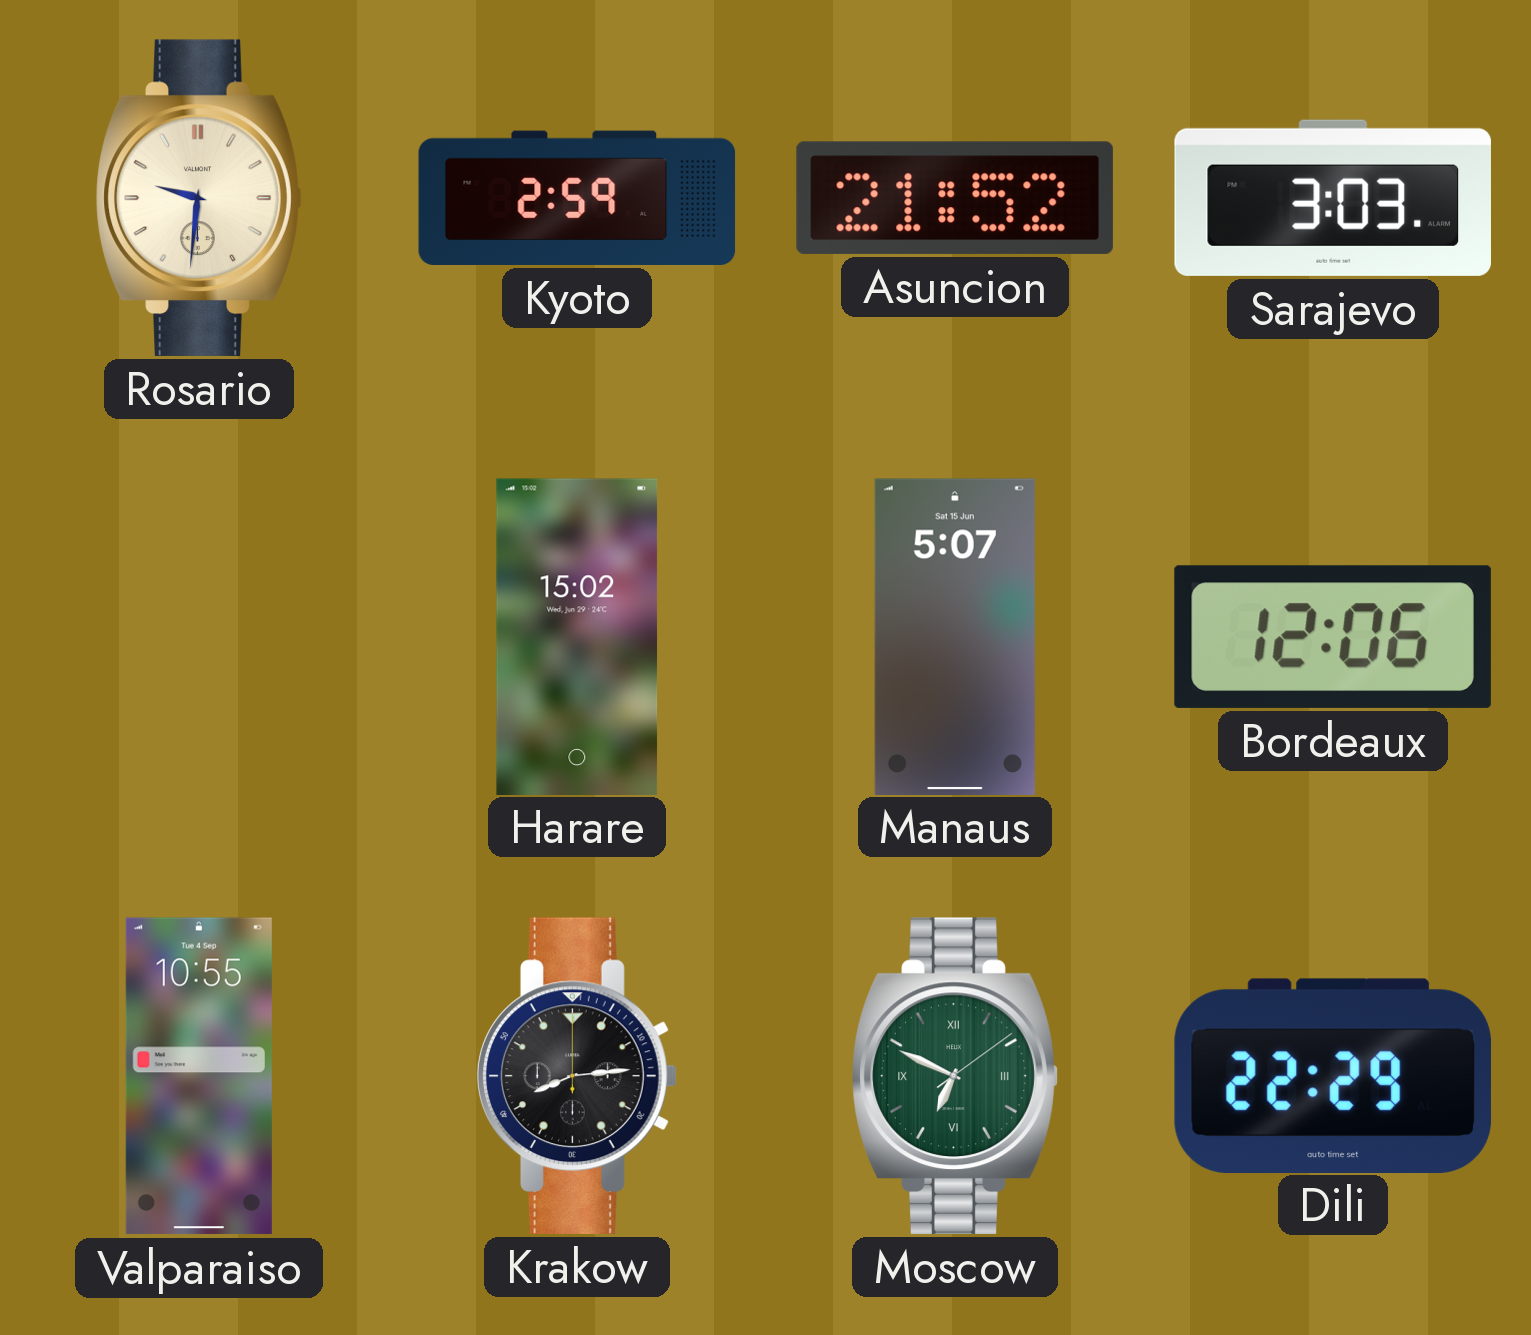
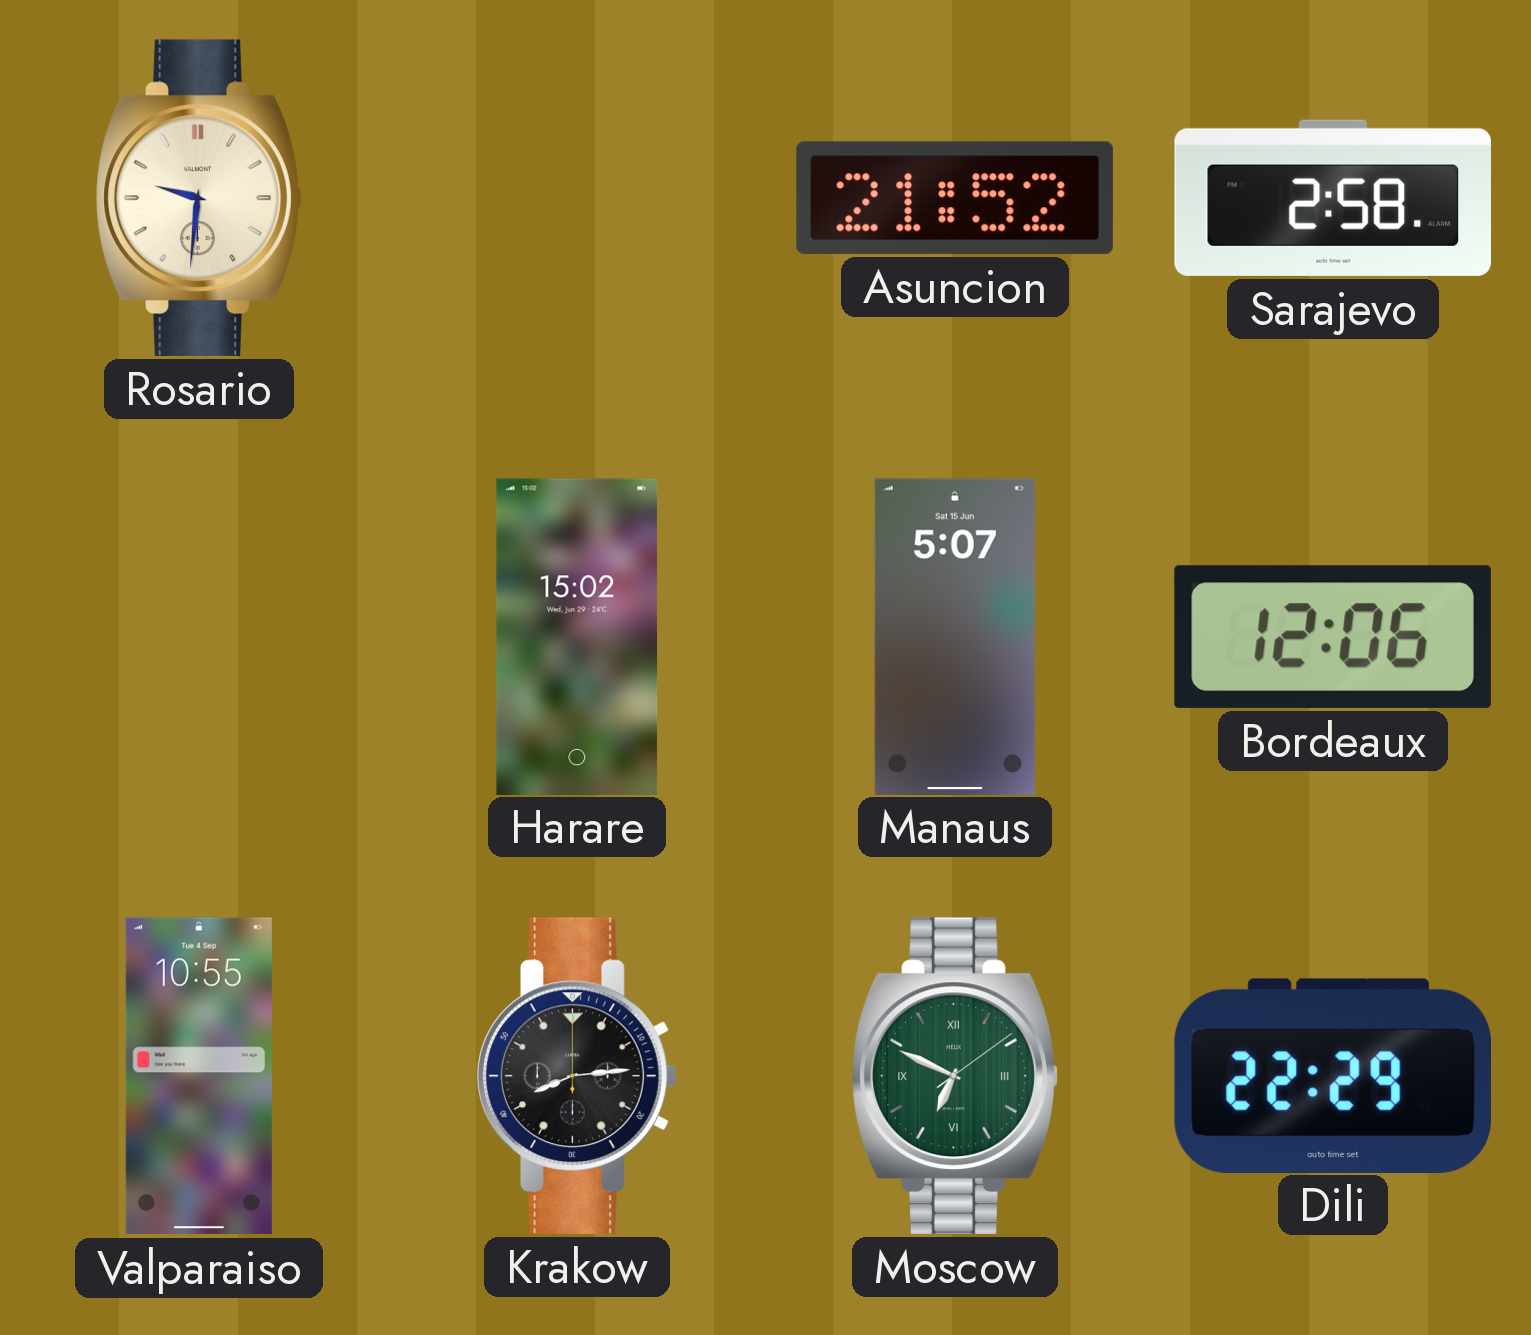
Kyoto: 2:59 -> none (577, 198)
Sarajevo: 3:03 -> 2:58 (1333, 198)
